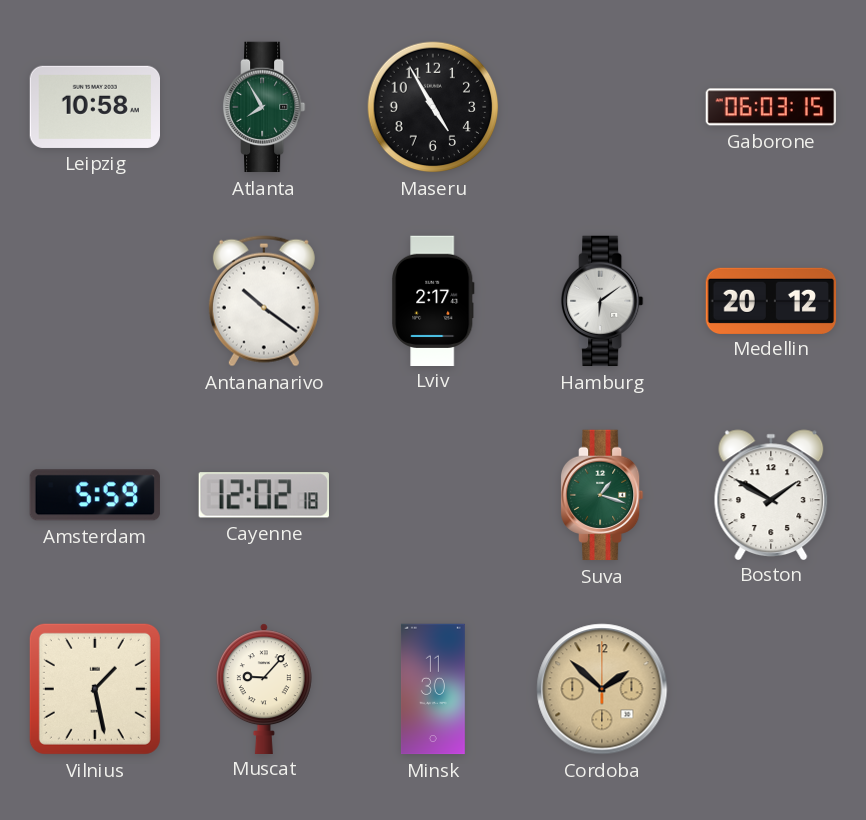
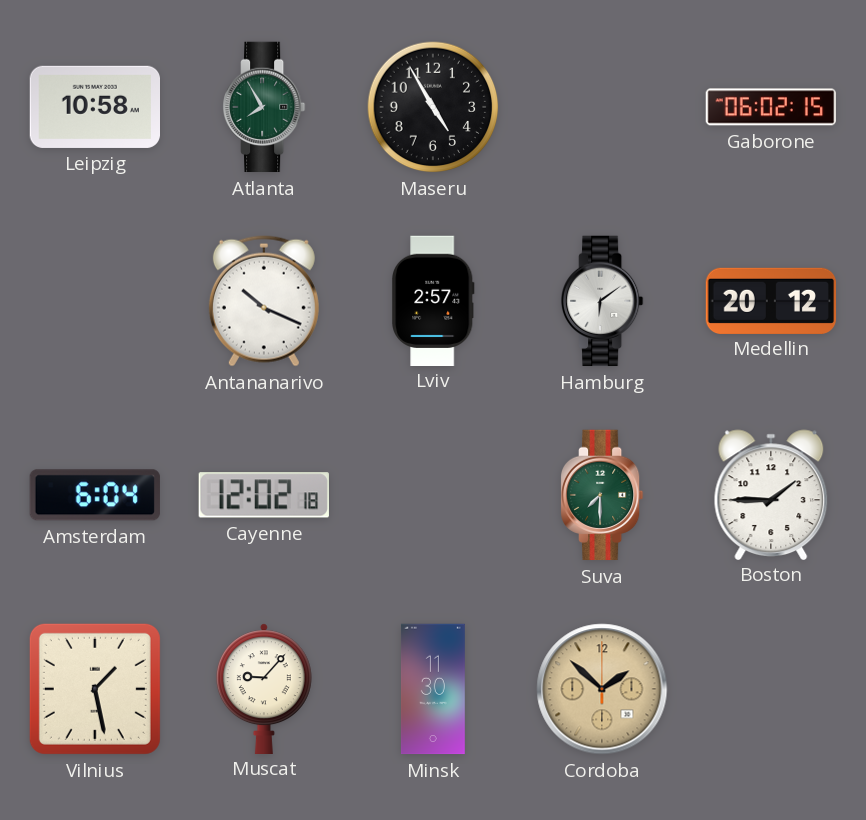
Gaborone: 06:03 -> 06:02 (771, 107)
Antananarivo: 10:21 -> 10:19 (264, 301)
Lviv: 2:17 -> 2:57 (434, 300)
Amsterdam: 5:59 -> 6:04 (95, 495)
Suva: 1:18 -> 7:30 (603, 495)
Boston: 1:50 -> 1:45 (771, 494)
